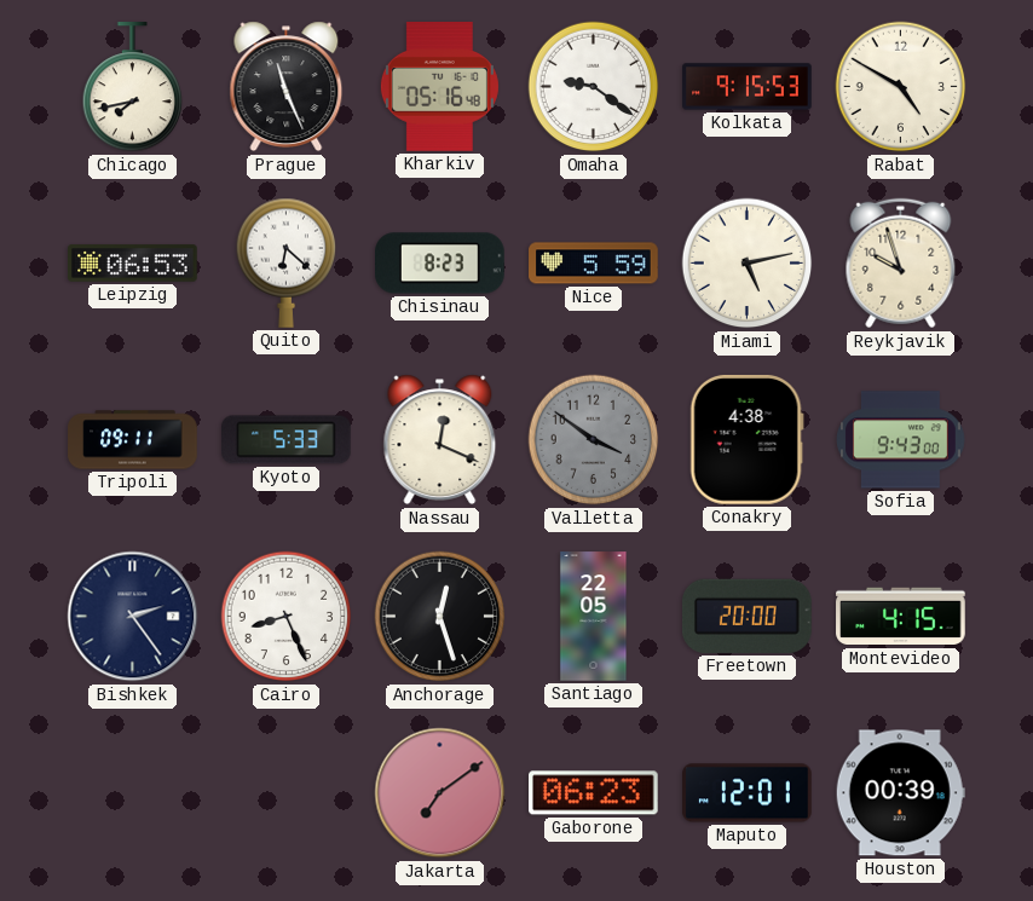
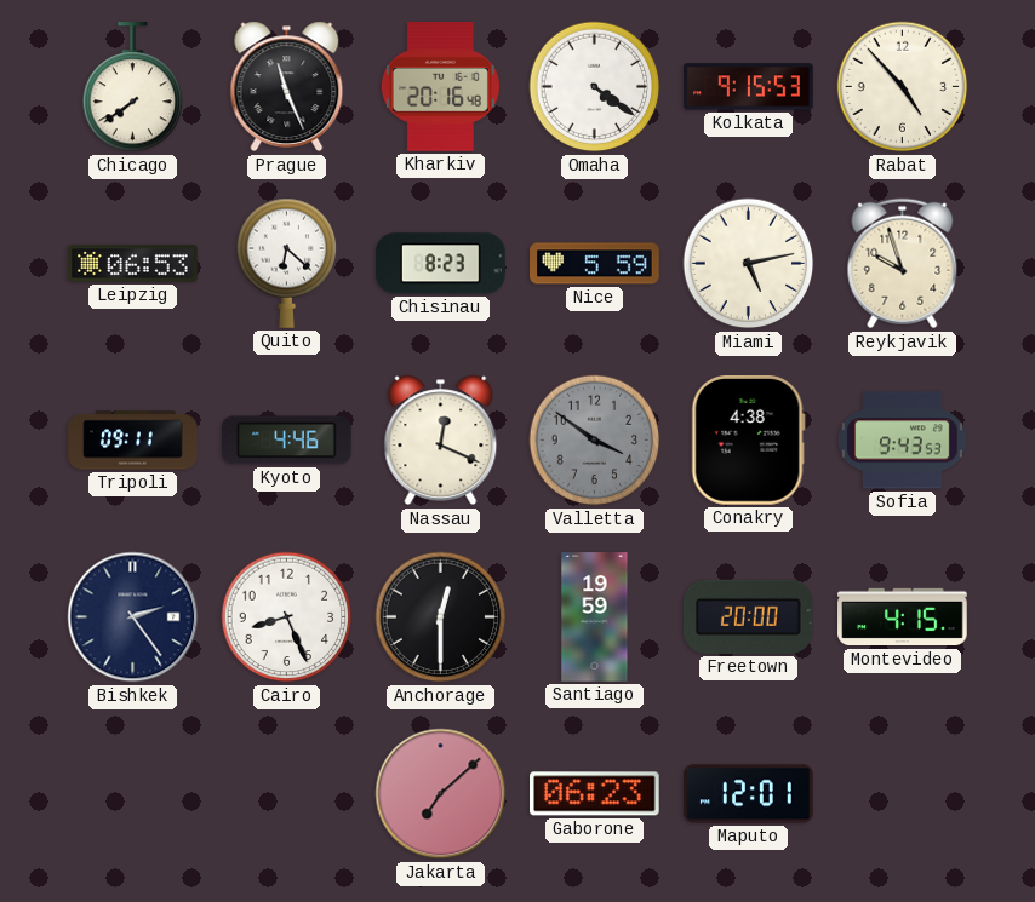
Chicago: 7:43 -> 7:39 (133, 87)
Kharkiv: 05:16 -> 20:16 (440, 87)
Omaha: 9:21 -> 4:21 (595, 87)
Rabat: 4:50 -> 4:53 (903, 87)
Kyoto: 5:33 -> 4:46 (287, 441)
Sofia: 9:43:00 -> 9:43:53 (903, 441)
Anchorage: 12:27 -> 12:30 (441, 617)
Santiago: 22:05 -> 19:59 (595, 617)
Jakarta: 7:09 -> 7:08 (441, 794)
Houston: 00:39 -> none (900, 793)
